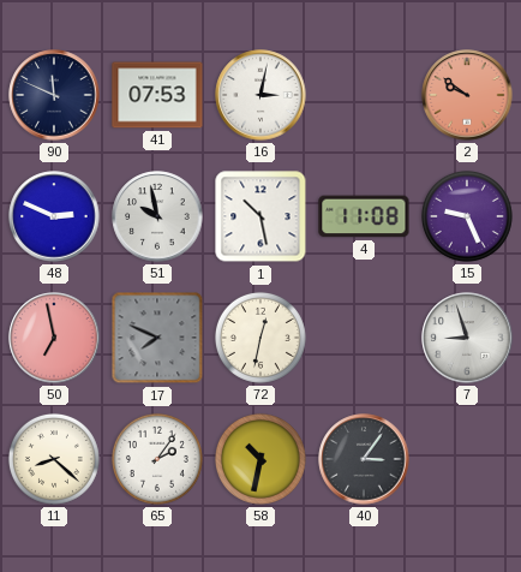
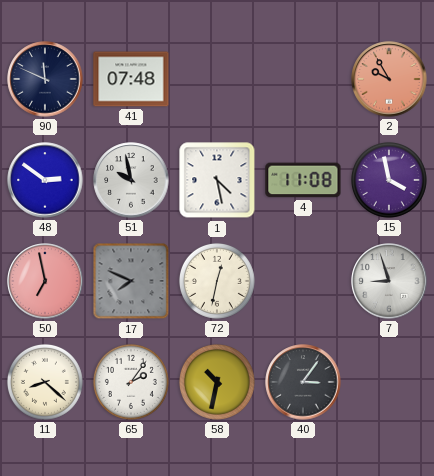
41: 07:53 -> 07:48 (131, 79)
16: 3:02 -> none (260, 95)
2: 9:51 -> 9:55 (389, 79)
48: 2:49 -> 2:51 (45, 180)
1: 10:28 -> 4:28 (217, 180)
15: 9:26 -> 3:58 (389, 180)
